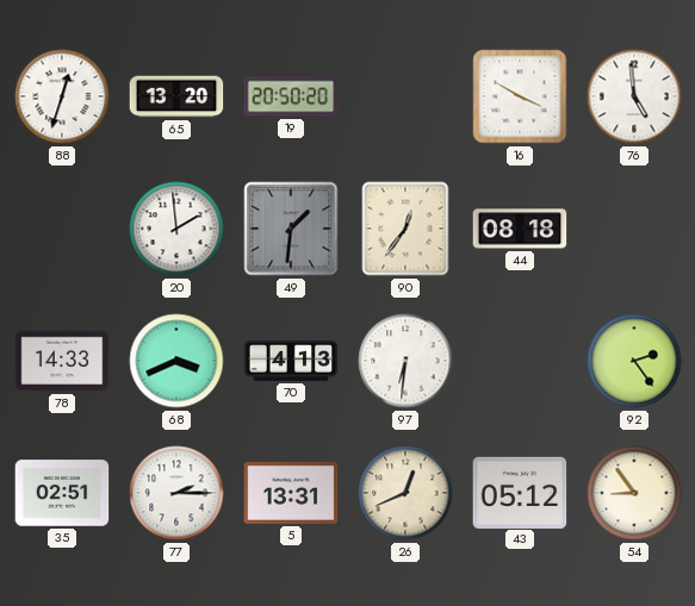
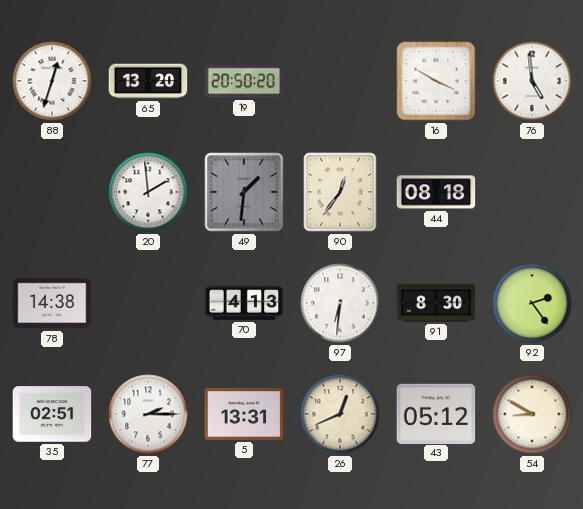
78: 14:33 -> 14:38 (52, 303)
68: 3:41 -> none (176, 361)
91: none -> 8:30 (436, 303)
54: 8:54 -> 8:50 (532, 414)
